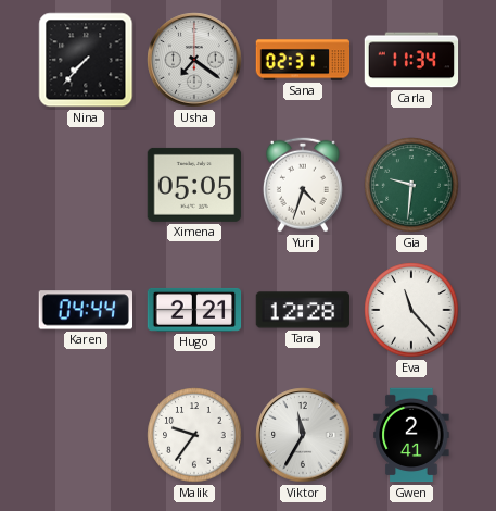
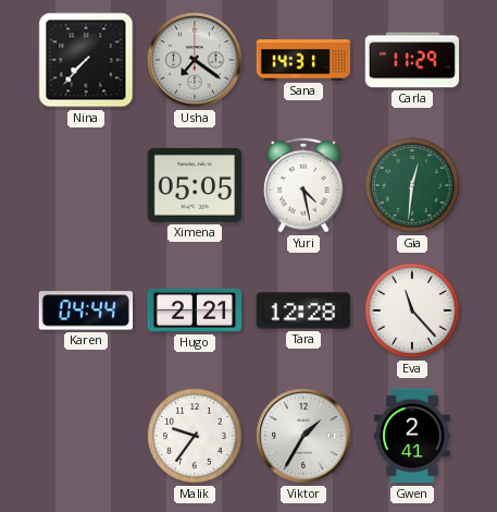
Sana: 02:31 -> 14:31 (303, 60)
Carla: 11:34 -> 11:29 (412, 60)
Yuri: 4:33 -> 4:28 (303, 185)
Gia: 9:31 -> 12:31 (412, 185)
Viktor: 11:35 -> 1:35 (303, 436)
